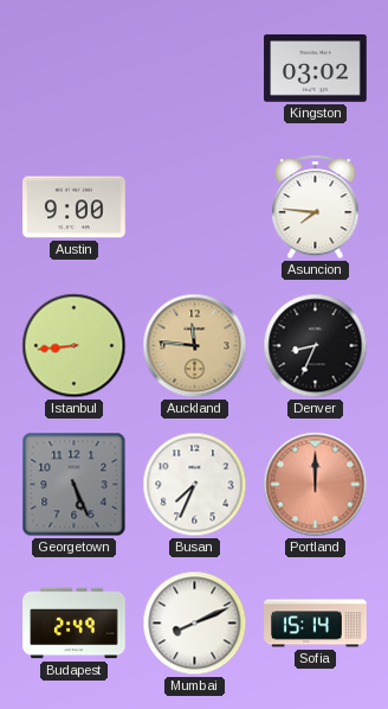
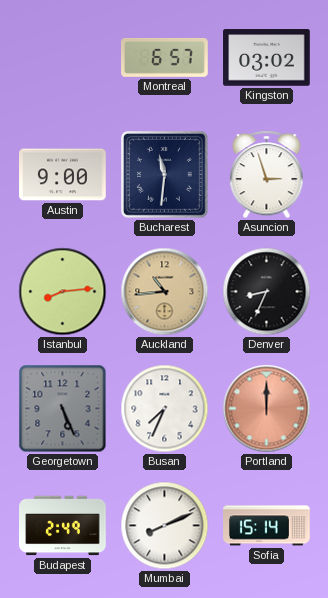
Montreal: none -> 6:57 (165, 58)
Bucharest: none -> 11:31 (164, 174)
Asuncion: 7:46 -> 2:57 (267, 175)
Istanbul: 8:44 -> 8:14 (63, 292)
Auckland: 11:46 -> 10:44 (165, 292)
